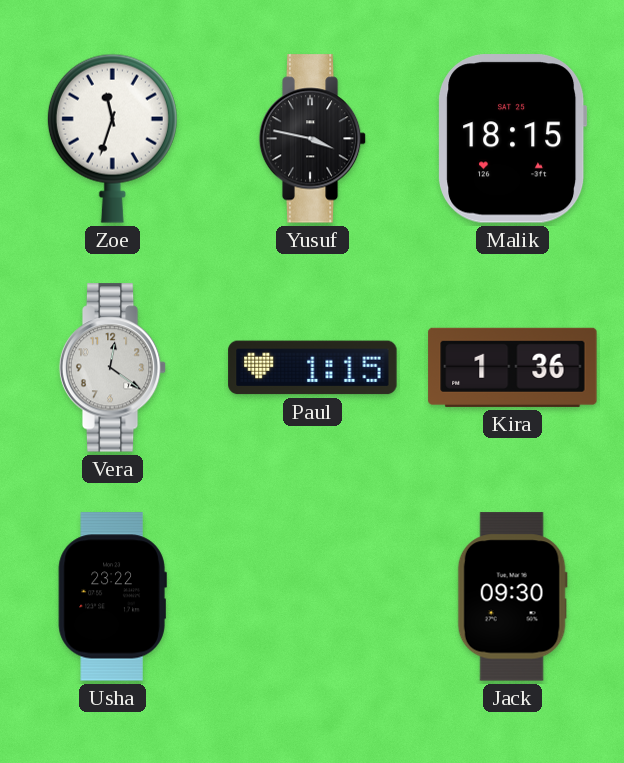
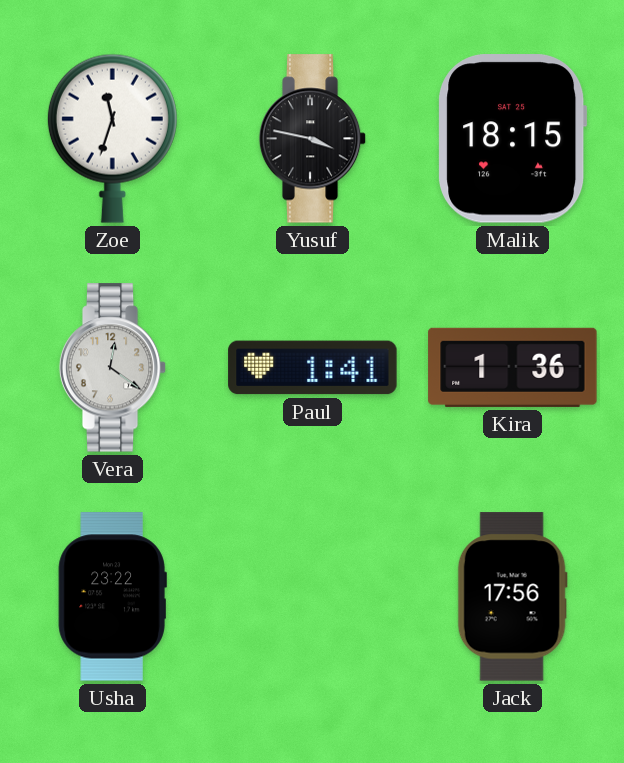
Paul: 1:15 -> 1:41 (313, 368)
Jack: 09:30 -> 17:56 (512, 597)
